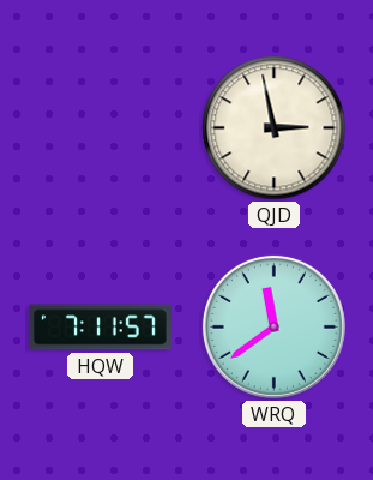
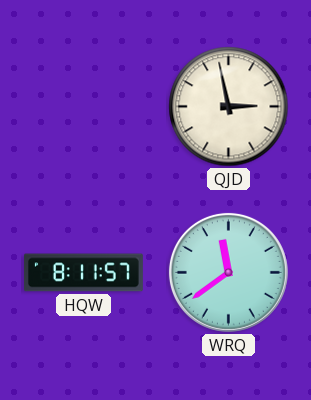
HQW: 7:11 -> 8:11 (83, 273)
